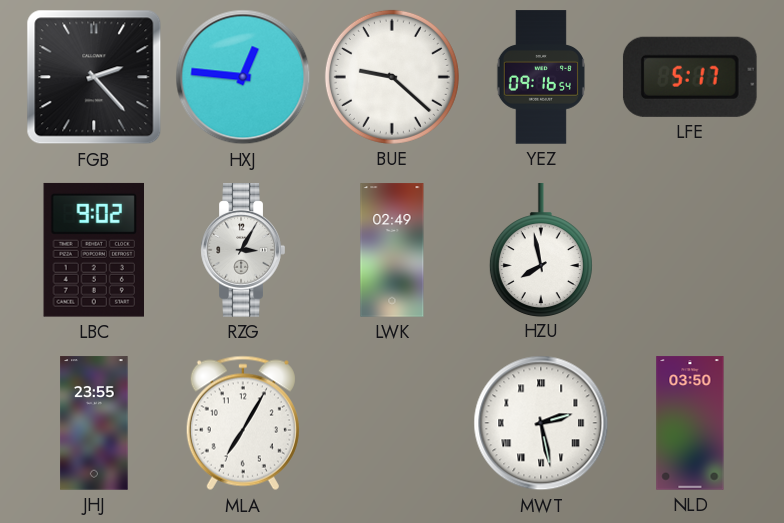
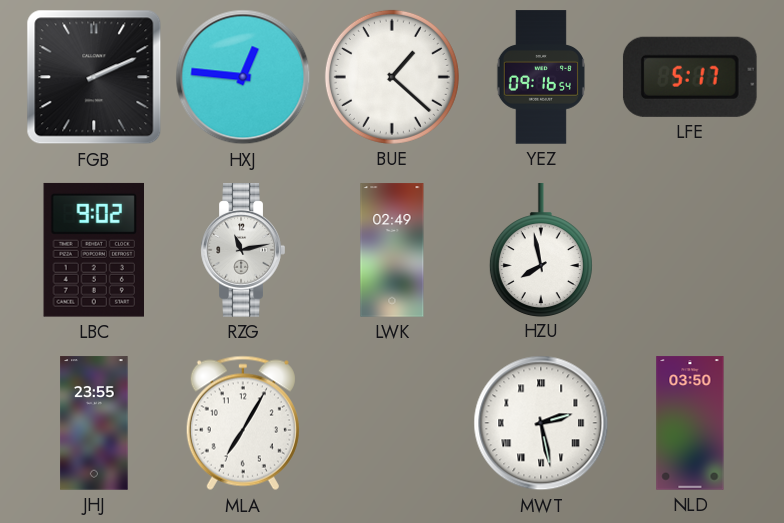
FGB: 2:23 -> 2:11 (94, 77)
BUE: 9:22 -> 1:22 (392, 77)
RZG: 3:05 -> 11:13 (243, 250)
